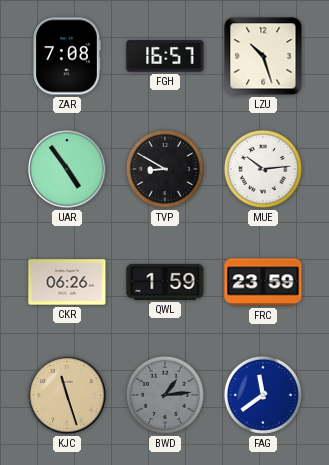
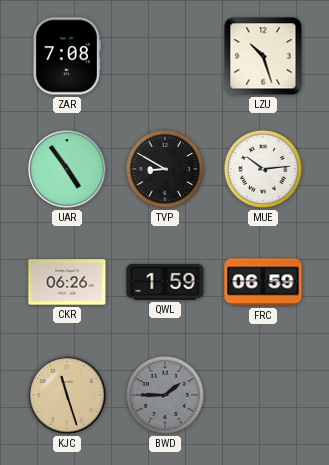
FGH: 16:57 -> none (165, 56)
FRC: 23:59 -> 06:59 (263, 282)
BWD: 1:14 -> 1:45 (165, 395)
FAG: 11:39 -> none (263, 395)
